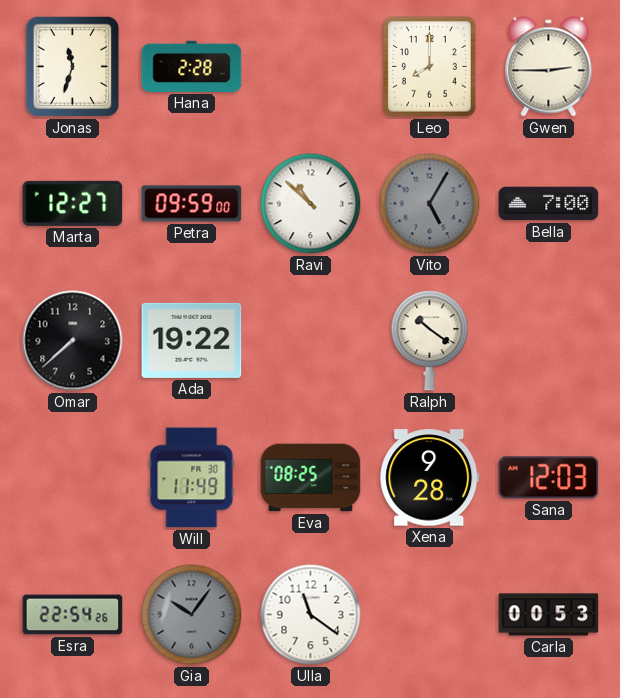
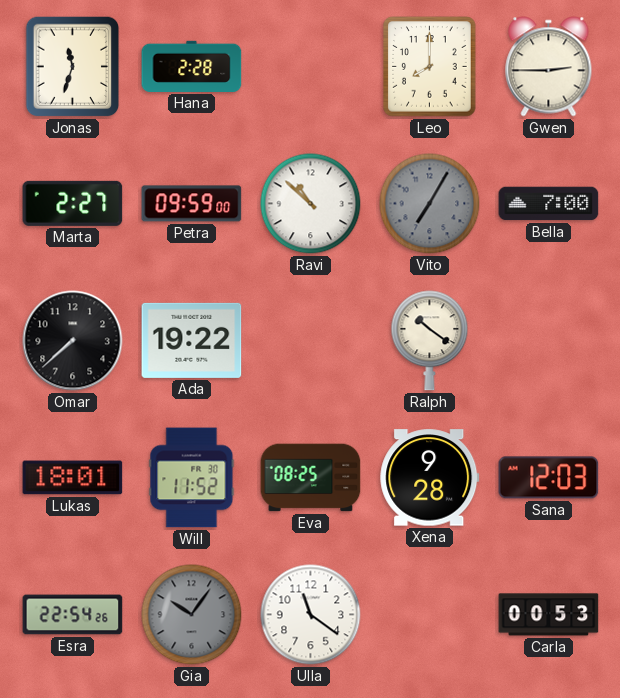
Marta: 12:27 -> 2:27 (73, 203)
Vito: 5:05 -> 7:05 (430, 204)
Lukas: none -> 18:01 (73, 478)
Will: 11:49 -> 11:52 (192, 478)
